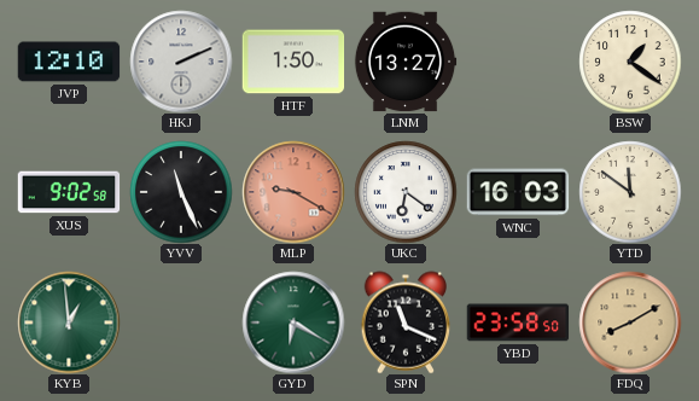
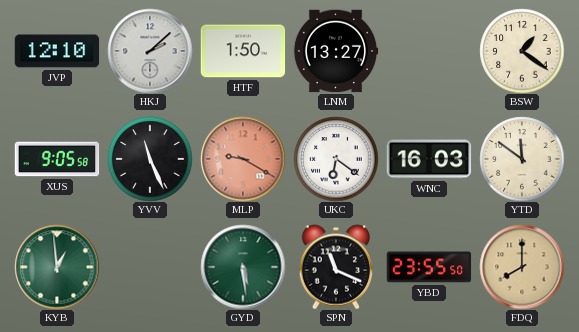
HKJ: 2:11 -> 2:08 (150, 51)
XUS: 9:02 -> 9:05 (57, 159)
GYD: 6:20 -> 5:29 (243, 267)
YBD: 23:58 -> 23:55 (429, 267)
FDQ: 8:10 -> 8:00 (522, 267)
